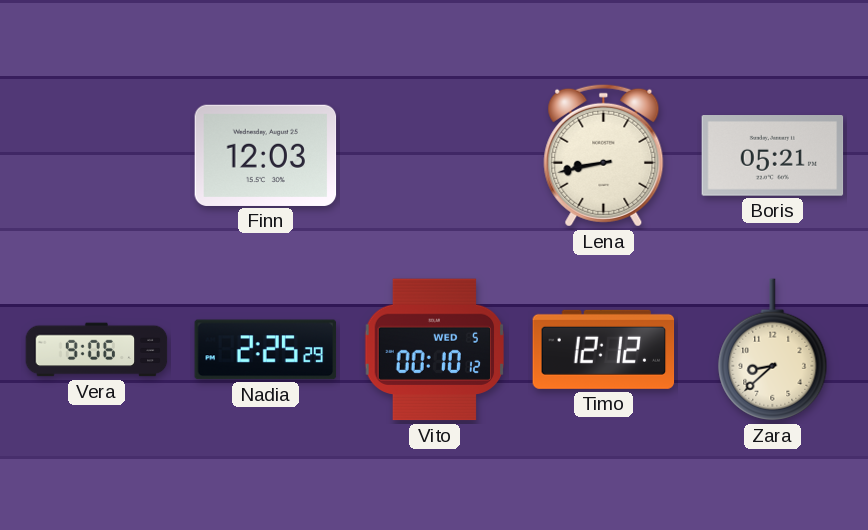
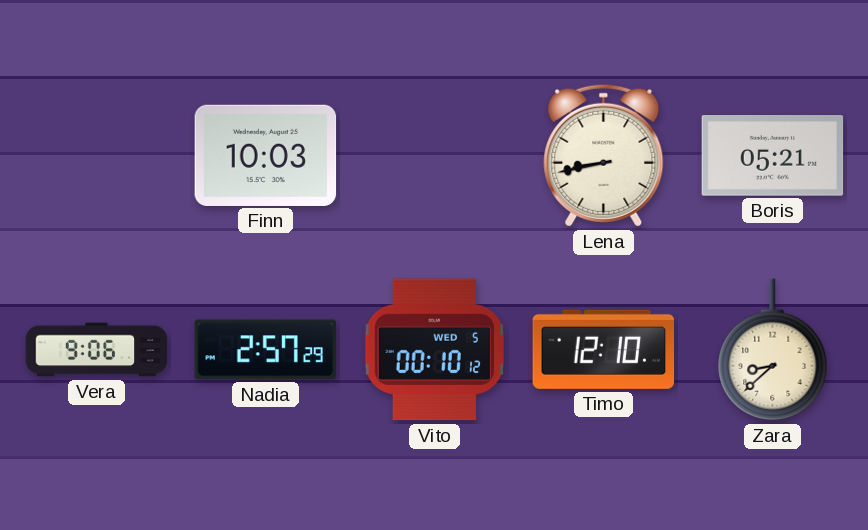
Finn: 12:03 -> 10:03 (266, 155)
Nadia: 2:25 -> 2:57 (266, 350)
Timo: 12:12 -> 12:10 (604, 349)
